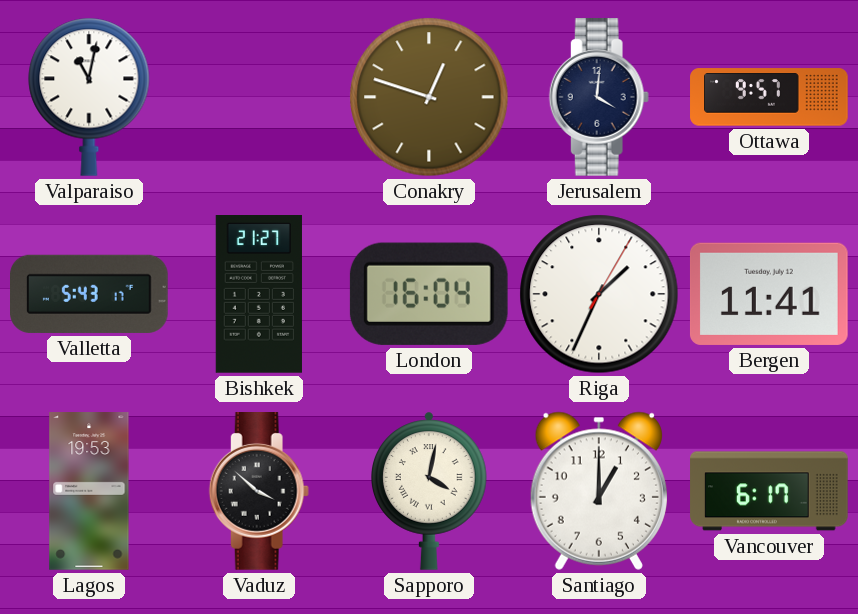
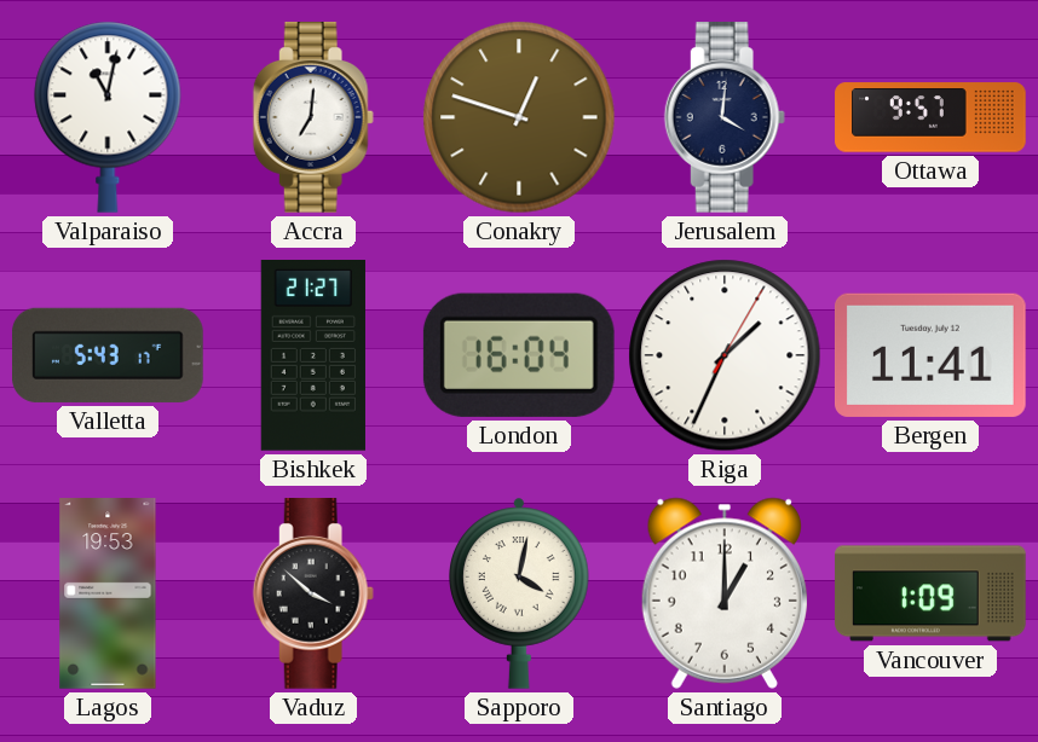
Accra: none -> 7:01 (313, 118)
Vancouver: 6:17 -> 1:09 (930, 593)
